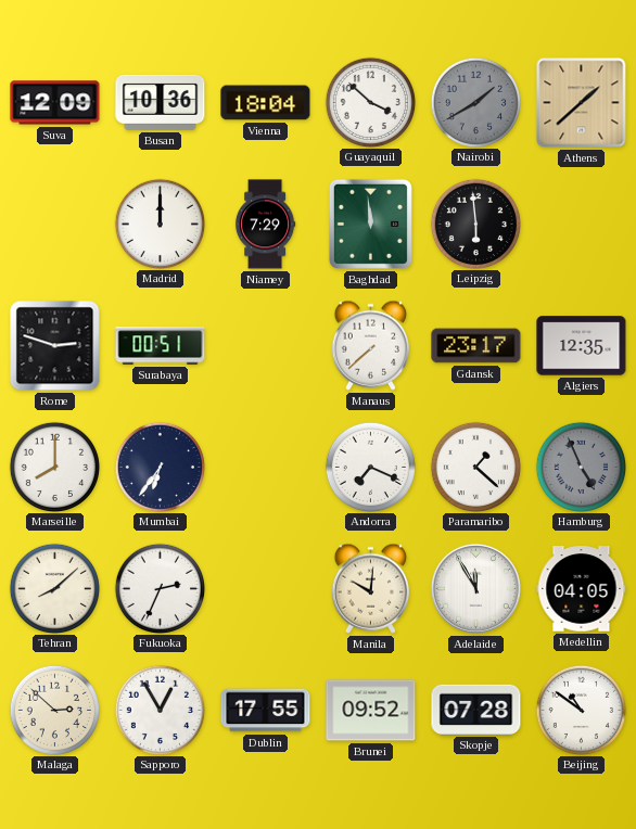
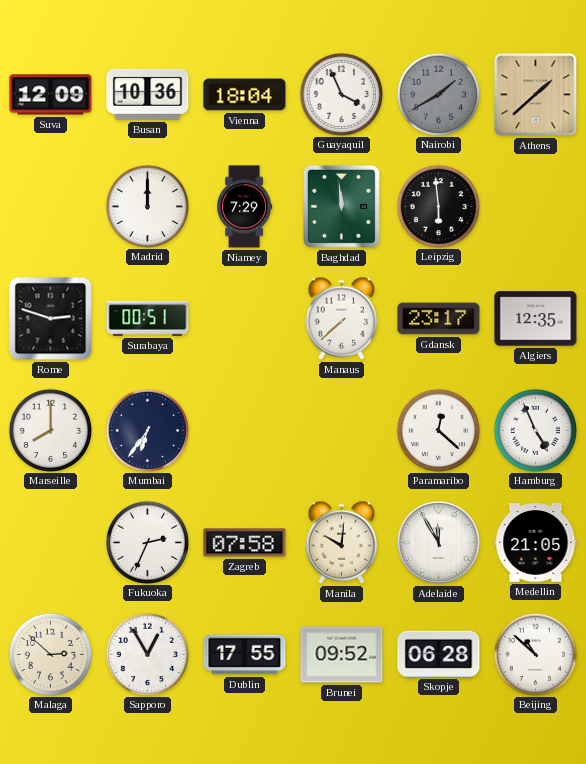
Guayaquil: 3:52 -> 3:56 (341, 94)
Andorra: 7:19 -> none (370, 467)
Paramaribo: 1:22 -> 12:22 (438, 430)
Hamburg dial: grey -> white (535, 430)
Tehran: 8:08 -> none (54, 588)
Zagreb: none -> 07:58 (245, 543)
Medellin: 04:05 -> 21:05 (536, 543)
Skopje: 07:28 -> 06:28 (439, 654)
Beijing: 10:51 -> 10:52 (535, 654)
